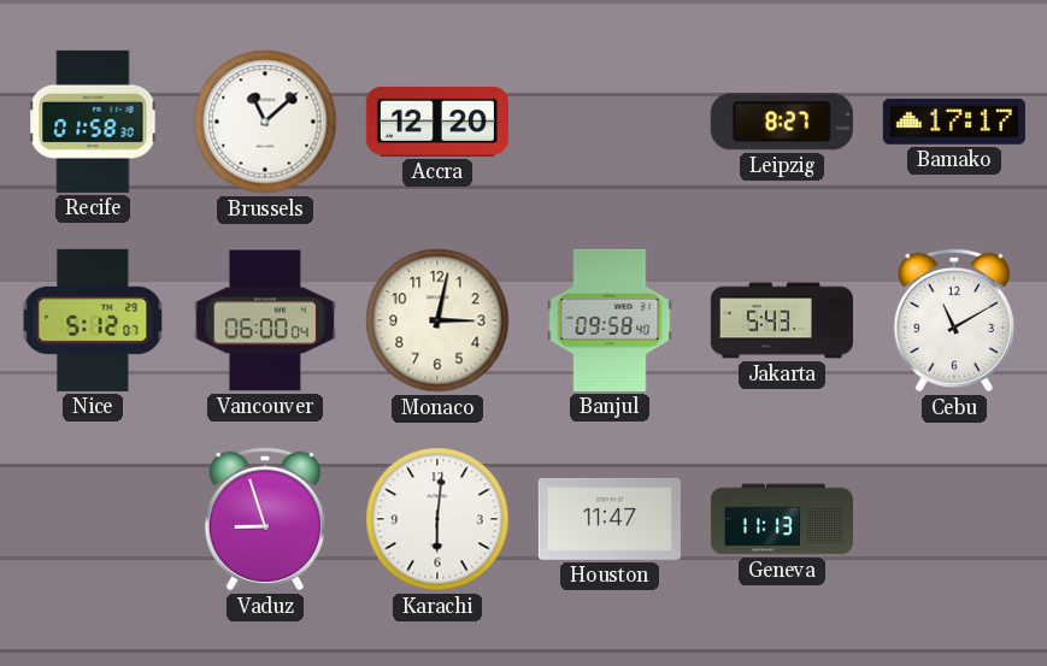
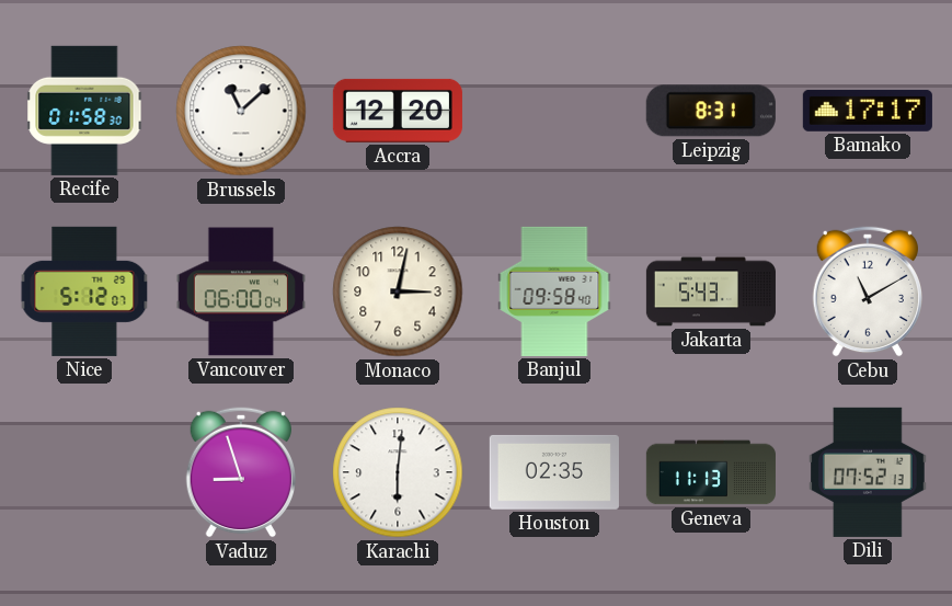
Leipzig: 8:27 -> 8:31 (711, 111)
Houston: 11:47 -> 02:35 (554, 472)
Dili: none -> 07:52 (869, 472)
